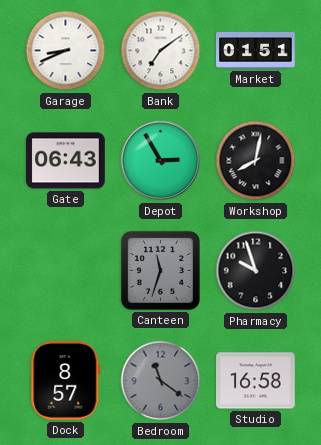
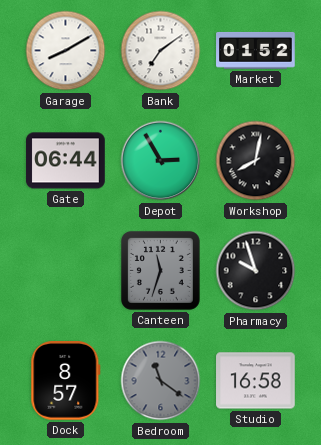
Garage: 8:41 -> 8:10 (66, 51)
Market: 01:51 -> 01:52 (256, 50)
Gate: 06:43 -> 06:44 (66, 161)
